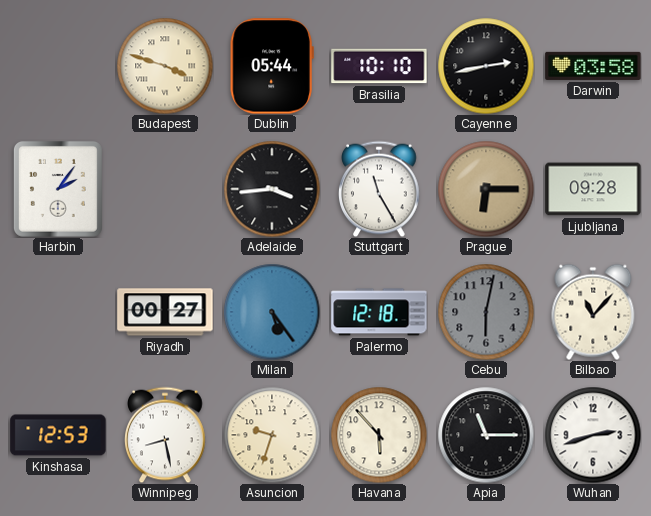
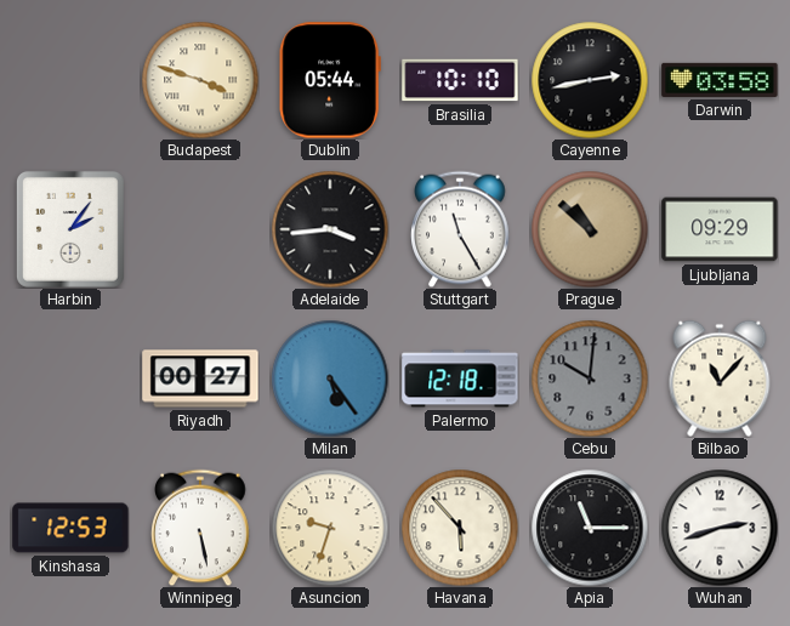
Prague: 6:15 -> 10:52 (590, 229)
Ljubljana: 09:28 -> 09:29 (720, 229)
Cebu: 6:02 -> 10:01 (590, 379)
Winnipeg: 8:28 -> 5:28 (200, 528)
